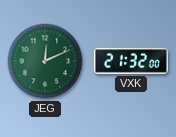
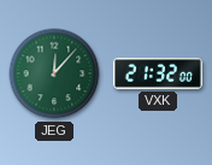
JEG: 12:11 -> 12:07 (54, 73)
